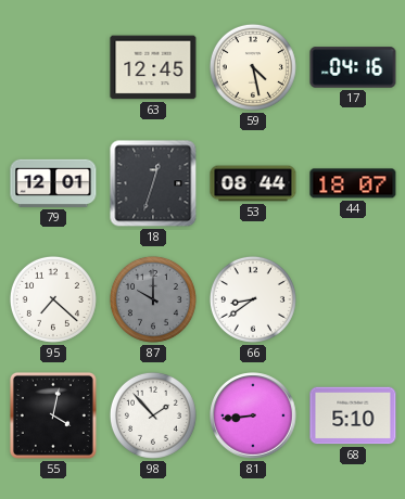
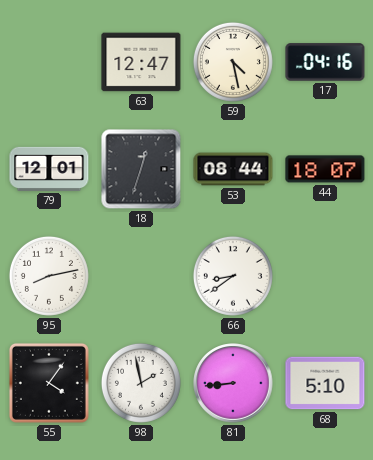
63: 12:45 -> 12:47 (141, 62)
95: 7:22 -> 8:13 (49, 276)
87: 10:00 -> none (153, 299)
55: 4:02 -> 4:06 (49, 383)
98: 1:53 -> 1:58 (141, 383)
